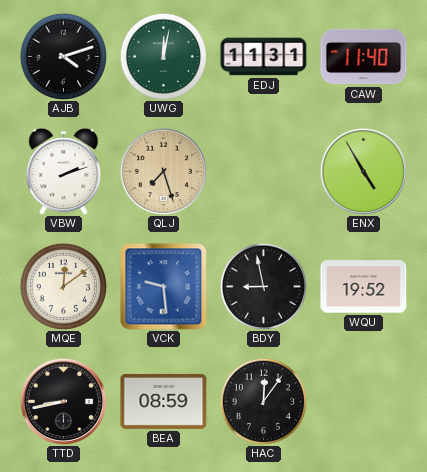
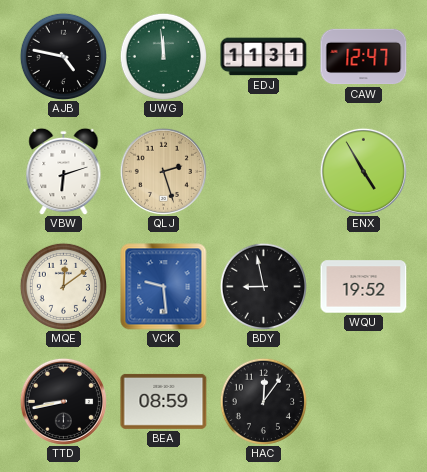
AJB: 4:12 -> 4:47 (63, 56)
UWG: 12:02 -> 11:59 (163, 56)
CAW: 11:40 -> 12:47 (364, 57)
VBW: 2:12 -> 6:12 (64, 171)
QLJ: 7:27 -> 2:27 (163, 171)
